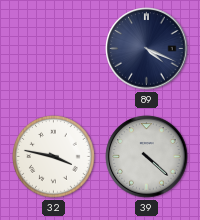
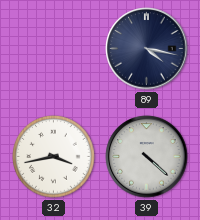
89: 4:19 -> 4:17 (147, 49)
32: 3:47 -> 3:43 (54, 157)
